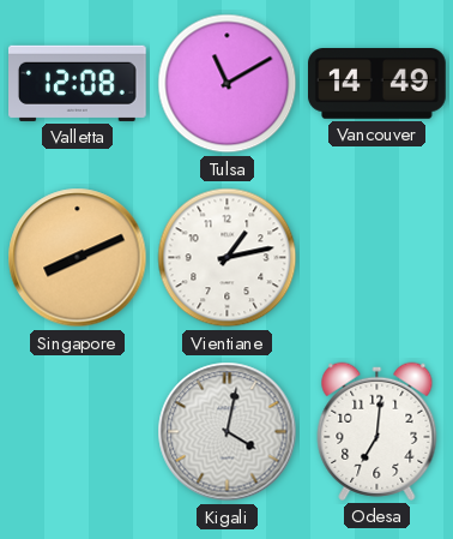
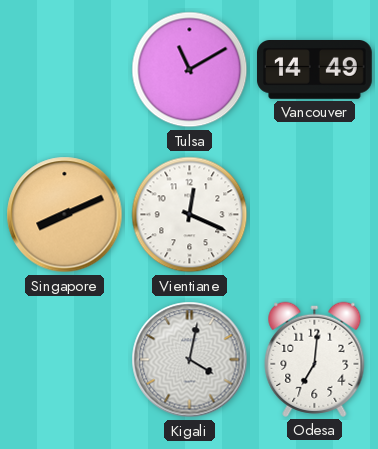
Valletta: 12:08 -> none (78, 83)
Vientiane: 1:13 -> 12:19 (190, 215)
